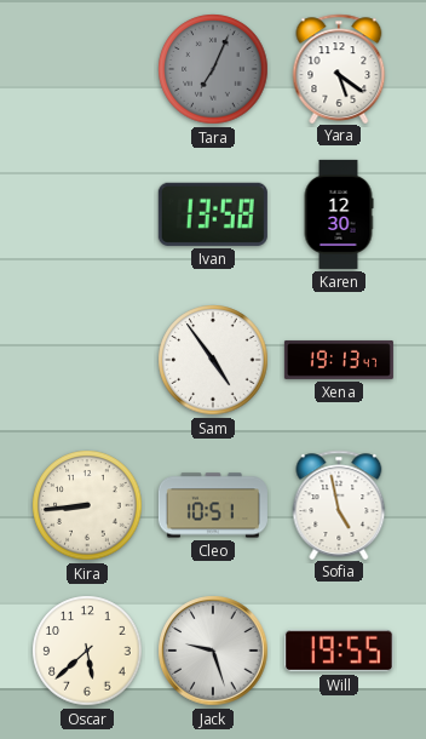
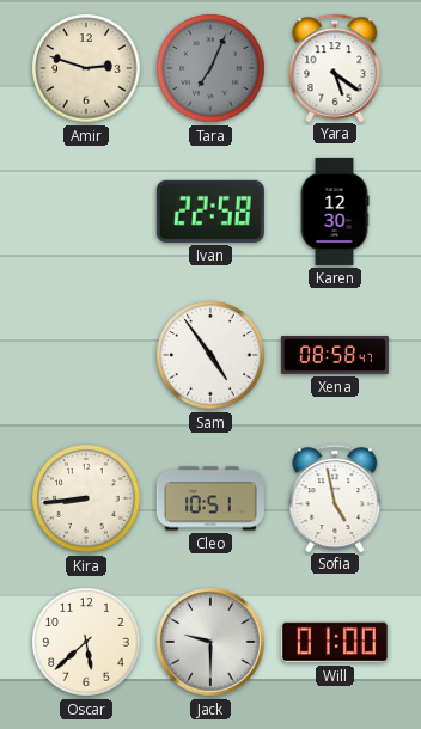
Amir: none -> 2:48 (86, 68)
Ivan: 13:58 -> 22:58 (210, 212)
Xena: 19:13 -> 08:58 (335, 355)
Jack: 9:27 -> 9:30 (210, 642)
Will: 19:55 -> 01:00 (335, 642)
